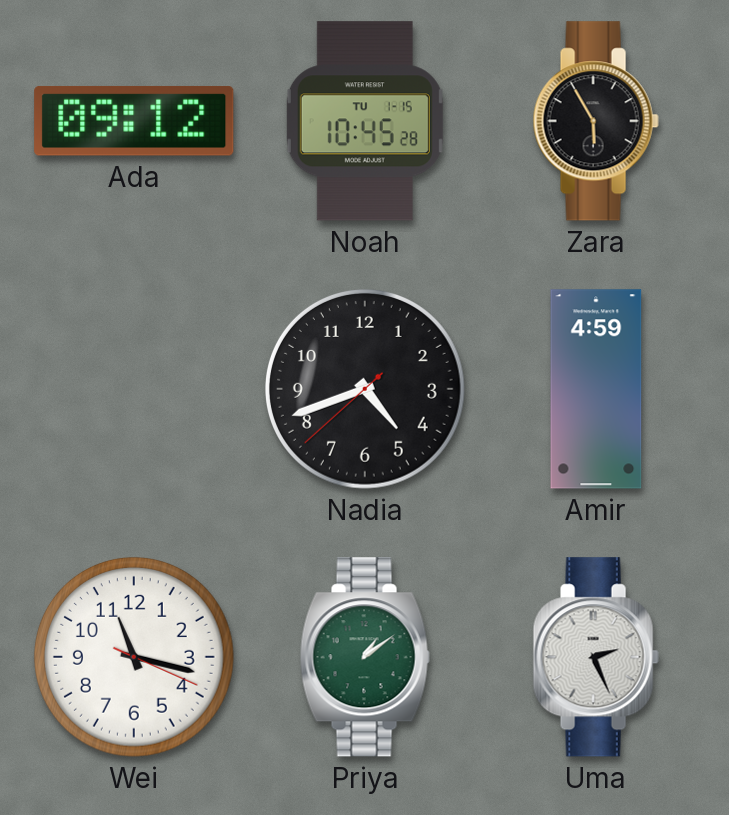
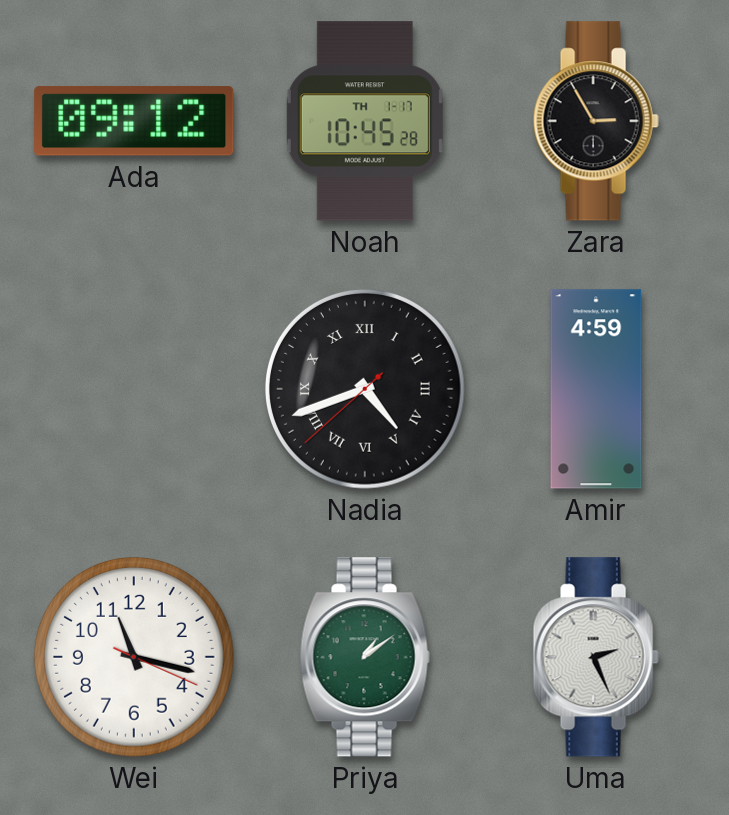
Noah date: TU 1-15 -> TH 1-17 (365, 121)
Zara: 5:55 -> 2:55 (596, 121)
Nadia numerals: Arabic -> Roman (365, 389)
